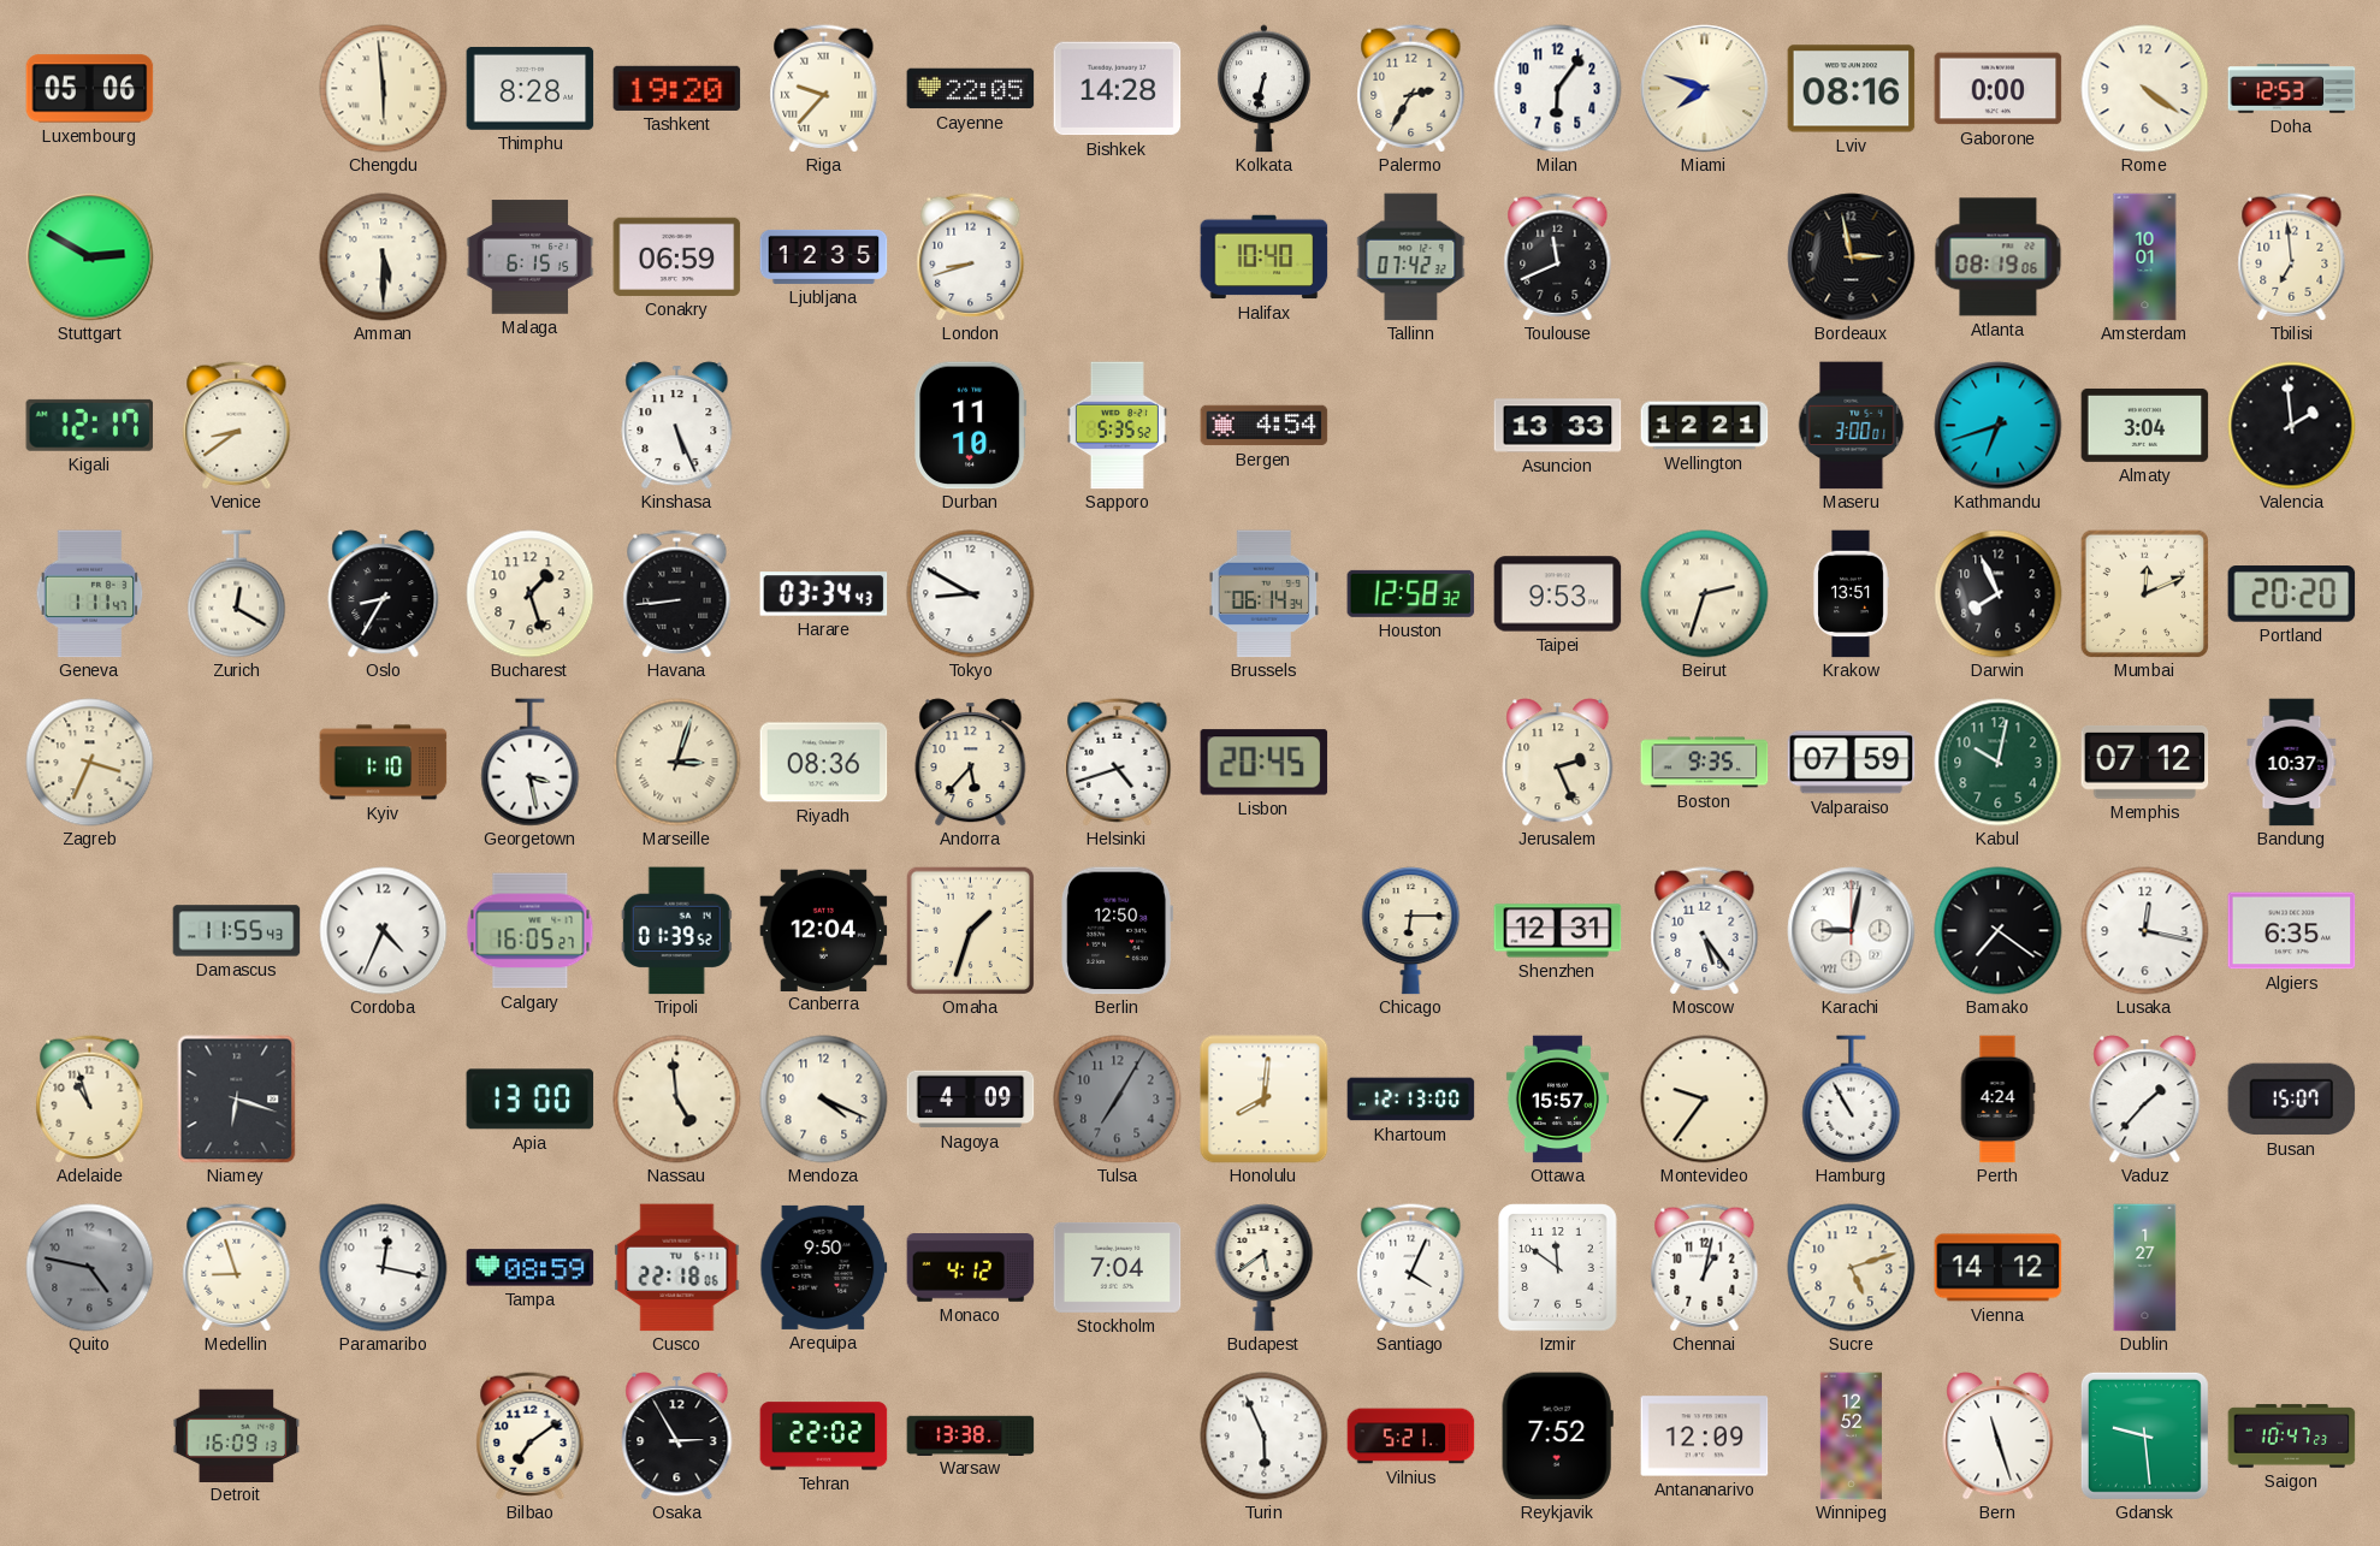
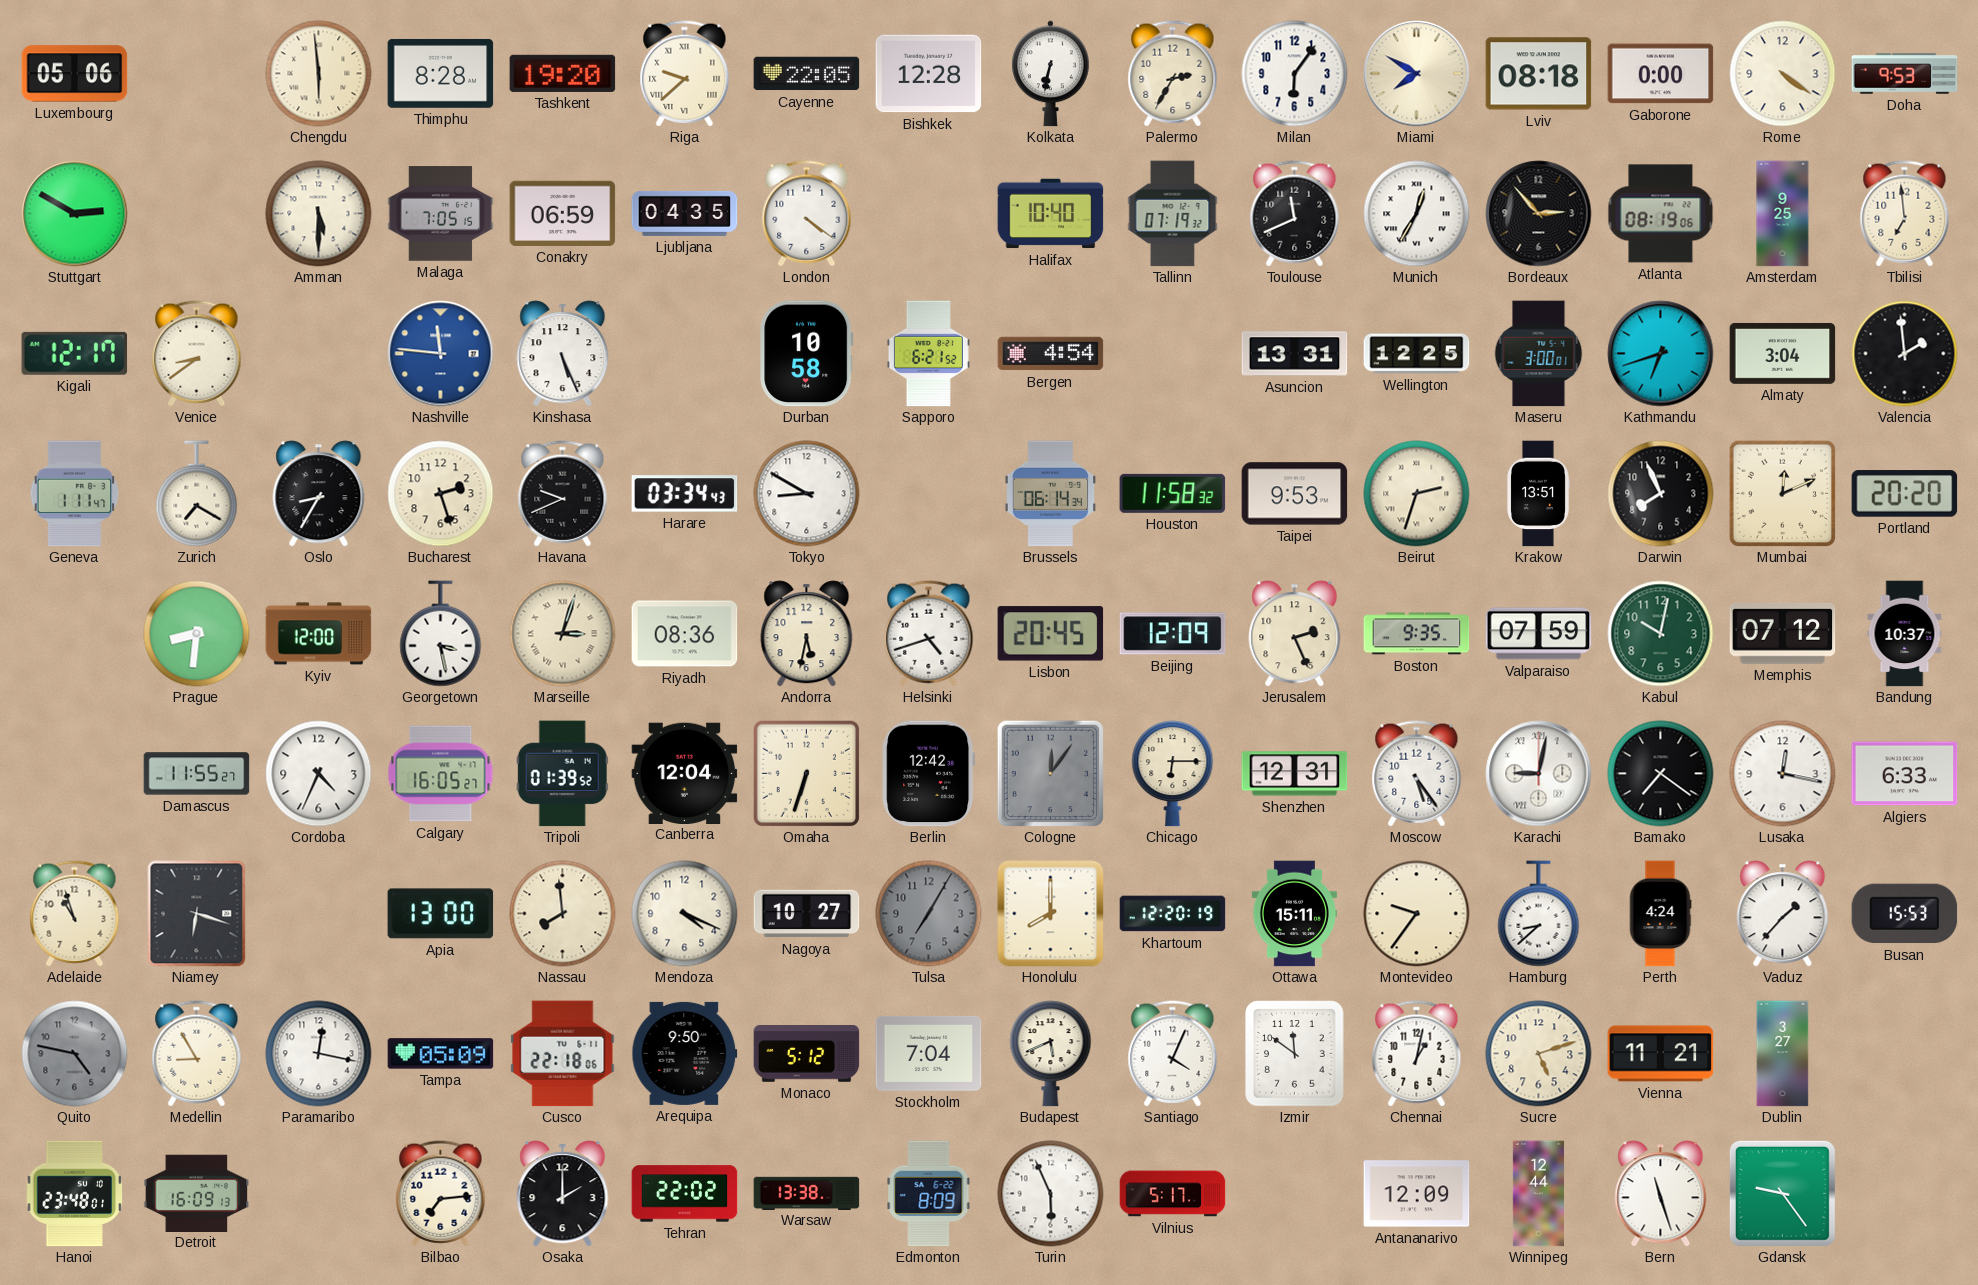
Riga: 9:37 -> 9:38 (685, 74)
Bishkek: 14:28 -> 12:28 (929, 74)
Miami: 7:48 -> 7:50 (1417, 74)
Lviv: 08:16 -> 08:18 (1539, 74)
Doha: 12:53 -> 9:53 (1905, 74)
Malaga: 6:15 -> 7:05 (441, 214)
Ljubljana: 12:35 -> 04:35 (685, 213)
London: 8:42 -> 4:21 (807, 214)
Tallinn: 07:42 -> 07:19 (1173, 214)
Munich: none -> 12:35 (1417, 214)
Bordeaux: 2:58 -> 2:53 (1539, 214)
Amsterdam: 10:01 -> 9:25 (1783, 214)
Nashville: none -> 11:46 (441, 354)
Durban: 11:10 -> 10:58 (807, 354)
Sapporo: 5:35 -> 6:21 (928, 354)
Asuncion: 13:33 -> 13:31 (1295, 354)
Wellington: 12:21 -> 12:25 (1417, 354)
Zurich: 12:20 -> 7:20 (197, 494)
Bucharest: 1:27 -> 2:27 (441, 494)
Havana: 8:44 -> 9:41 (563, 494)
Houston: 12:58 -> 11:58 (1173, 493)
Zagreb: 3:34 -> none (90, 763)
Prague: none -> 8:31 (197, 634)
Kyiv: 1:10 -> 12:00 (319, 634)
Andorra: 5:37 -> 5:32 (807, 634)
Beijing: none -> 12:09 (1173, 634)
Damascus: 11:55:43 -> 11:55:27 (197, 774)
Omaha: 1:33 -> 6:33 (806, 773)
Berlin: 12:50 -> 12:42 (929, 774)
Cologne: none -> 12:06 (1050, 773)
Algiers: 6:35 -> 6:33 (1905, 774)
Nassau: 4:59 -> 7:59 (563, 914)
Nagoya: 4:09 -> 10:27 (807, 914)
Honolulu: 8:01 -> 8:00 (1051, 914)
Khartoum: 12:13 -> 12:20 (1173, 914)
Ottawa: 15:57 -> 15:11 (1294, 914)
Hamburg: 10:55 -> 8:38 (1539, 914)
Busan: 15:07 -> 15:53 (1905, 914)
Medellin: 8:57 -> 8:55 (197, 1054)
Tampa: 08:59 -> 05:09 (441, 1054)
Monaco: 4:12 -> 5:12 (807, 1054)
Budapest: 5:39 -> 5:41 (1051, 1054)
Vienna: 14:12 -> 11:21 (1661, 1054)
Dublin: 1:27 -> 3:27 (1783, 1054)
Hanoi: none -> 23:48 (75, 1194)
Bilbao: 7:09 -> 7:14 (441, 1194)
Osaka: 2:55 -> 2:00 (563, 1194)
Edmonton: none -> 8:09 (929, 1194)
Vilnius: 5:21 -> 5:17 (1173, 1194)
Reykjavik: 7:52 -> none (1557, 1437)
Winnipeg: 12:52 -> 12:44 (1538, 1194)
Gdansk: 9:29 -> 9:24 (1782, 1193)
Saigon: 10:47 -> none (2292, 1437)
